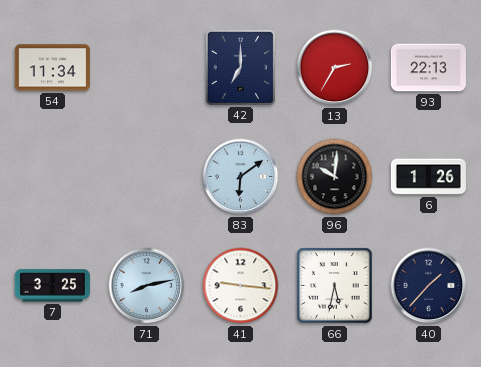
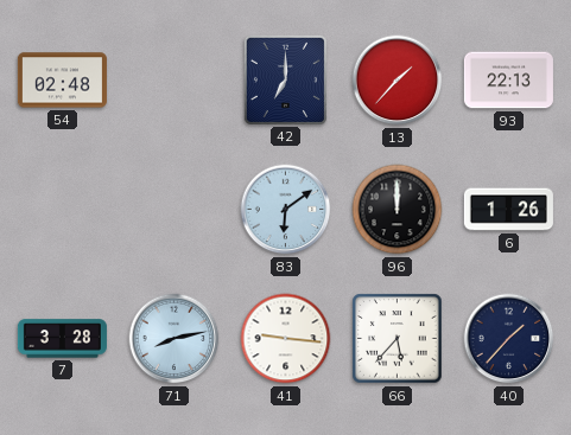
54: 11:34 -> 02:48 (62, 81)
13: 2:35 -> 1:37 (398, 81)
96: 10:01 -> 12:00 (398, 210)
7: 3:25 -> 3:28 (62, 339)
66: 5:32 -> 5:37 (398, 339)
